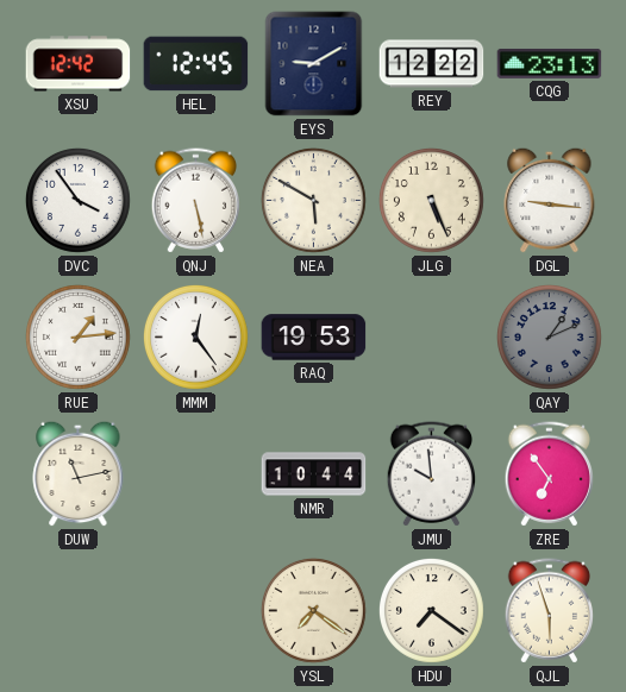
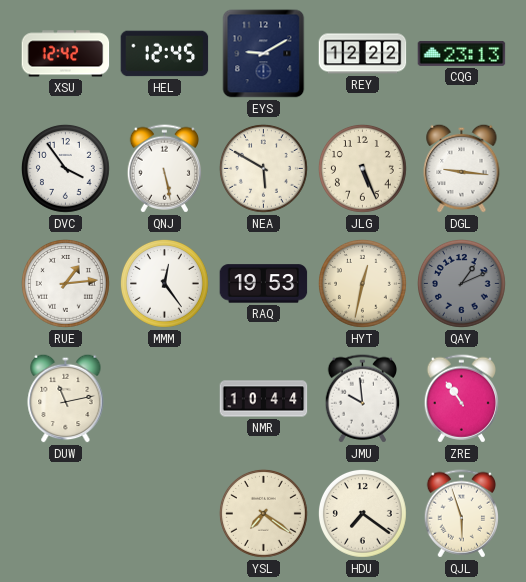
HYT: none -> 12:32 (363, 284)
ZRE: 6:54 -> 10:54 (461, 399)
